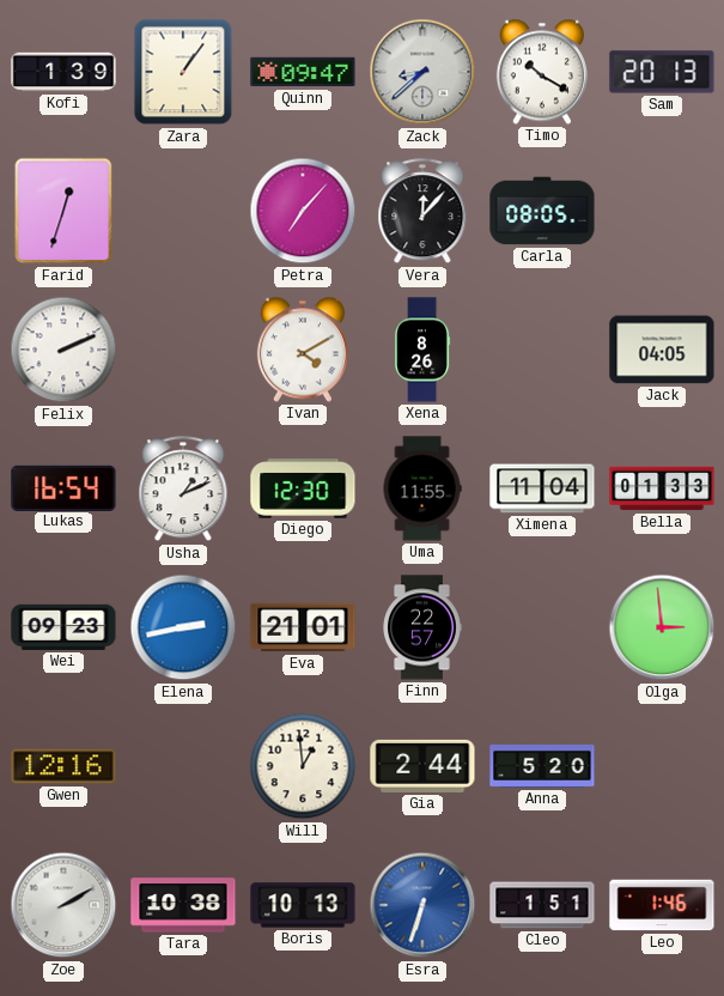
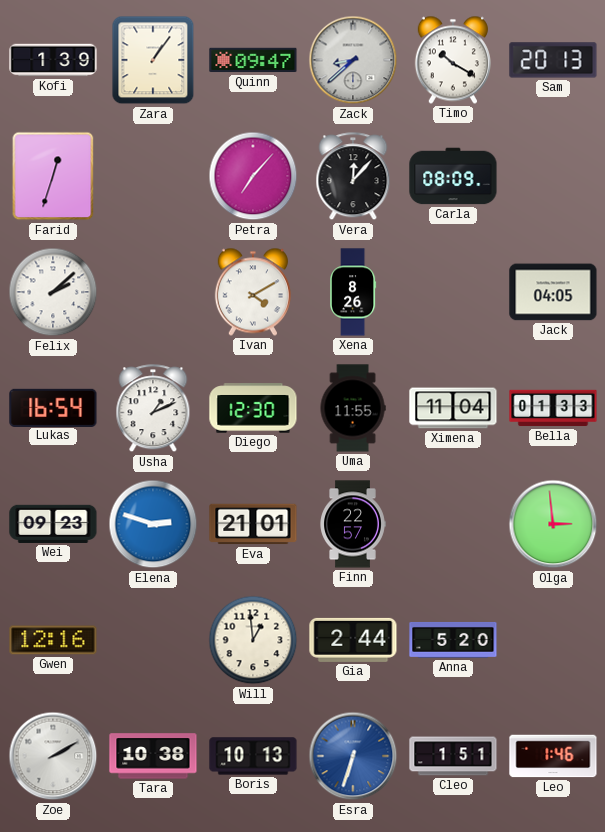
Carla: 08:05 -> 08:09 (453, 176)
Felix: 2:11 -> 2:08 (53, 292)
Elena: 2:43 -> 2:48 (153, 524)
